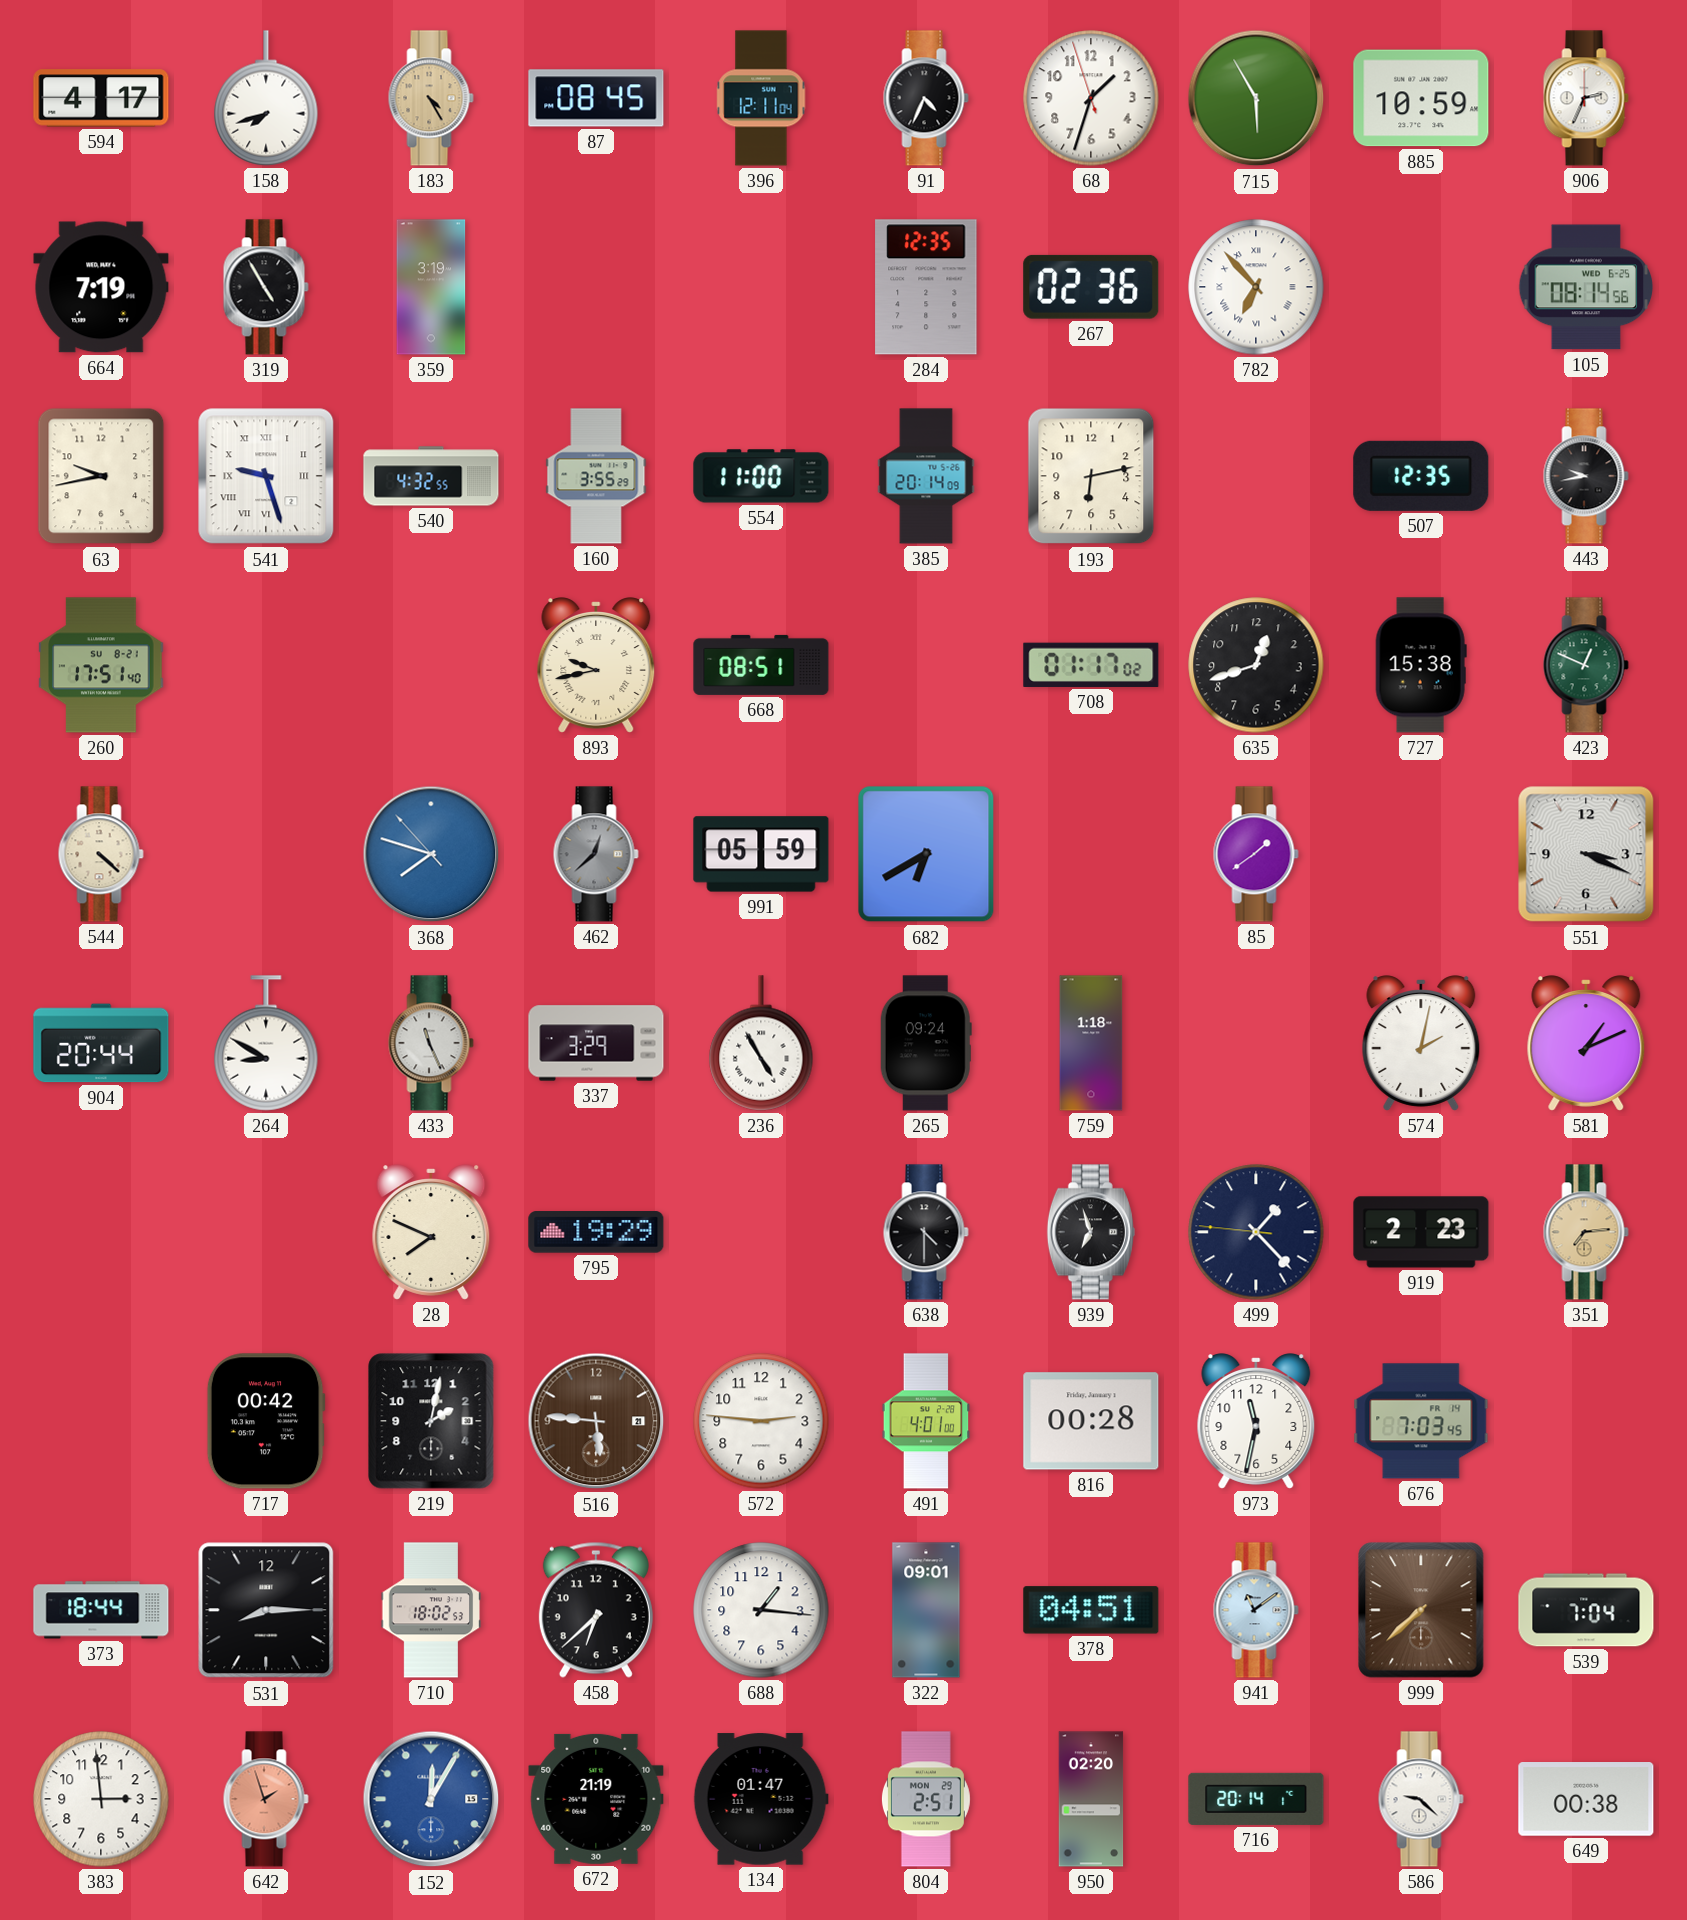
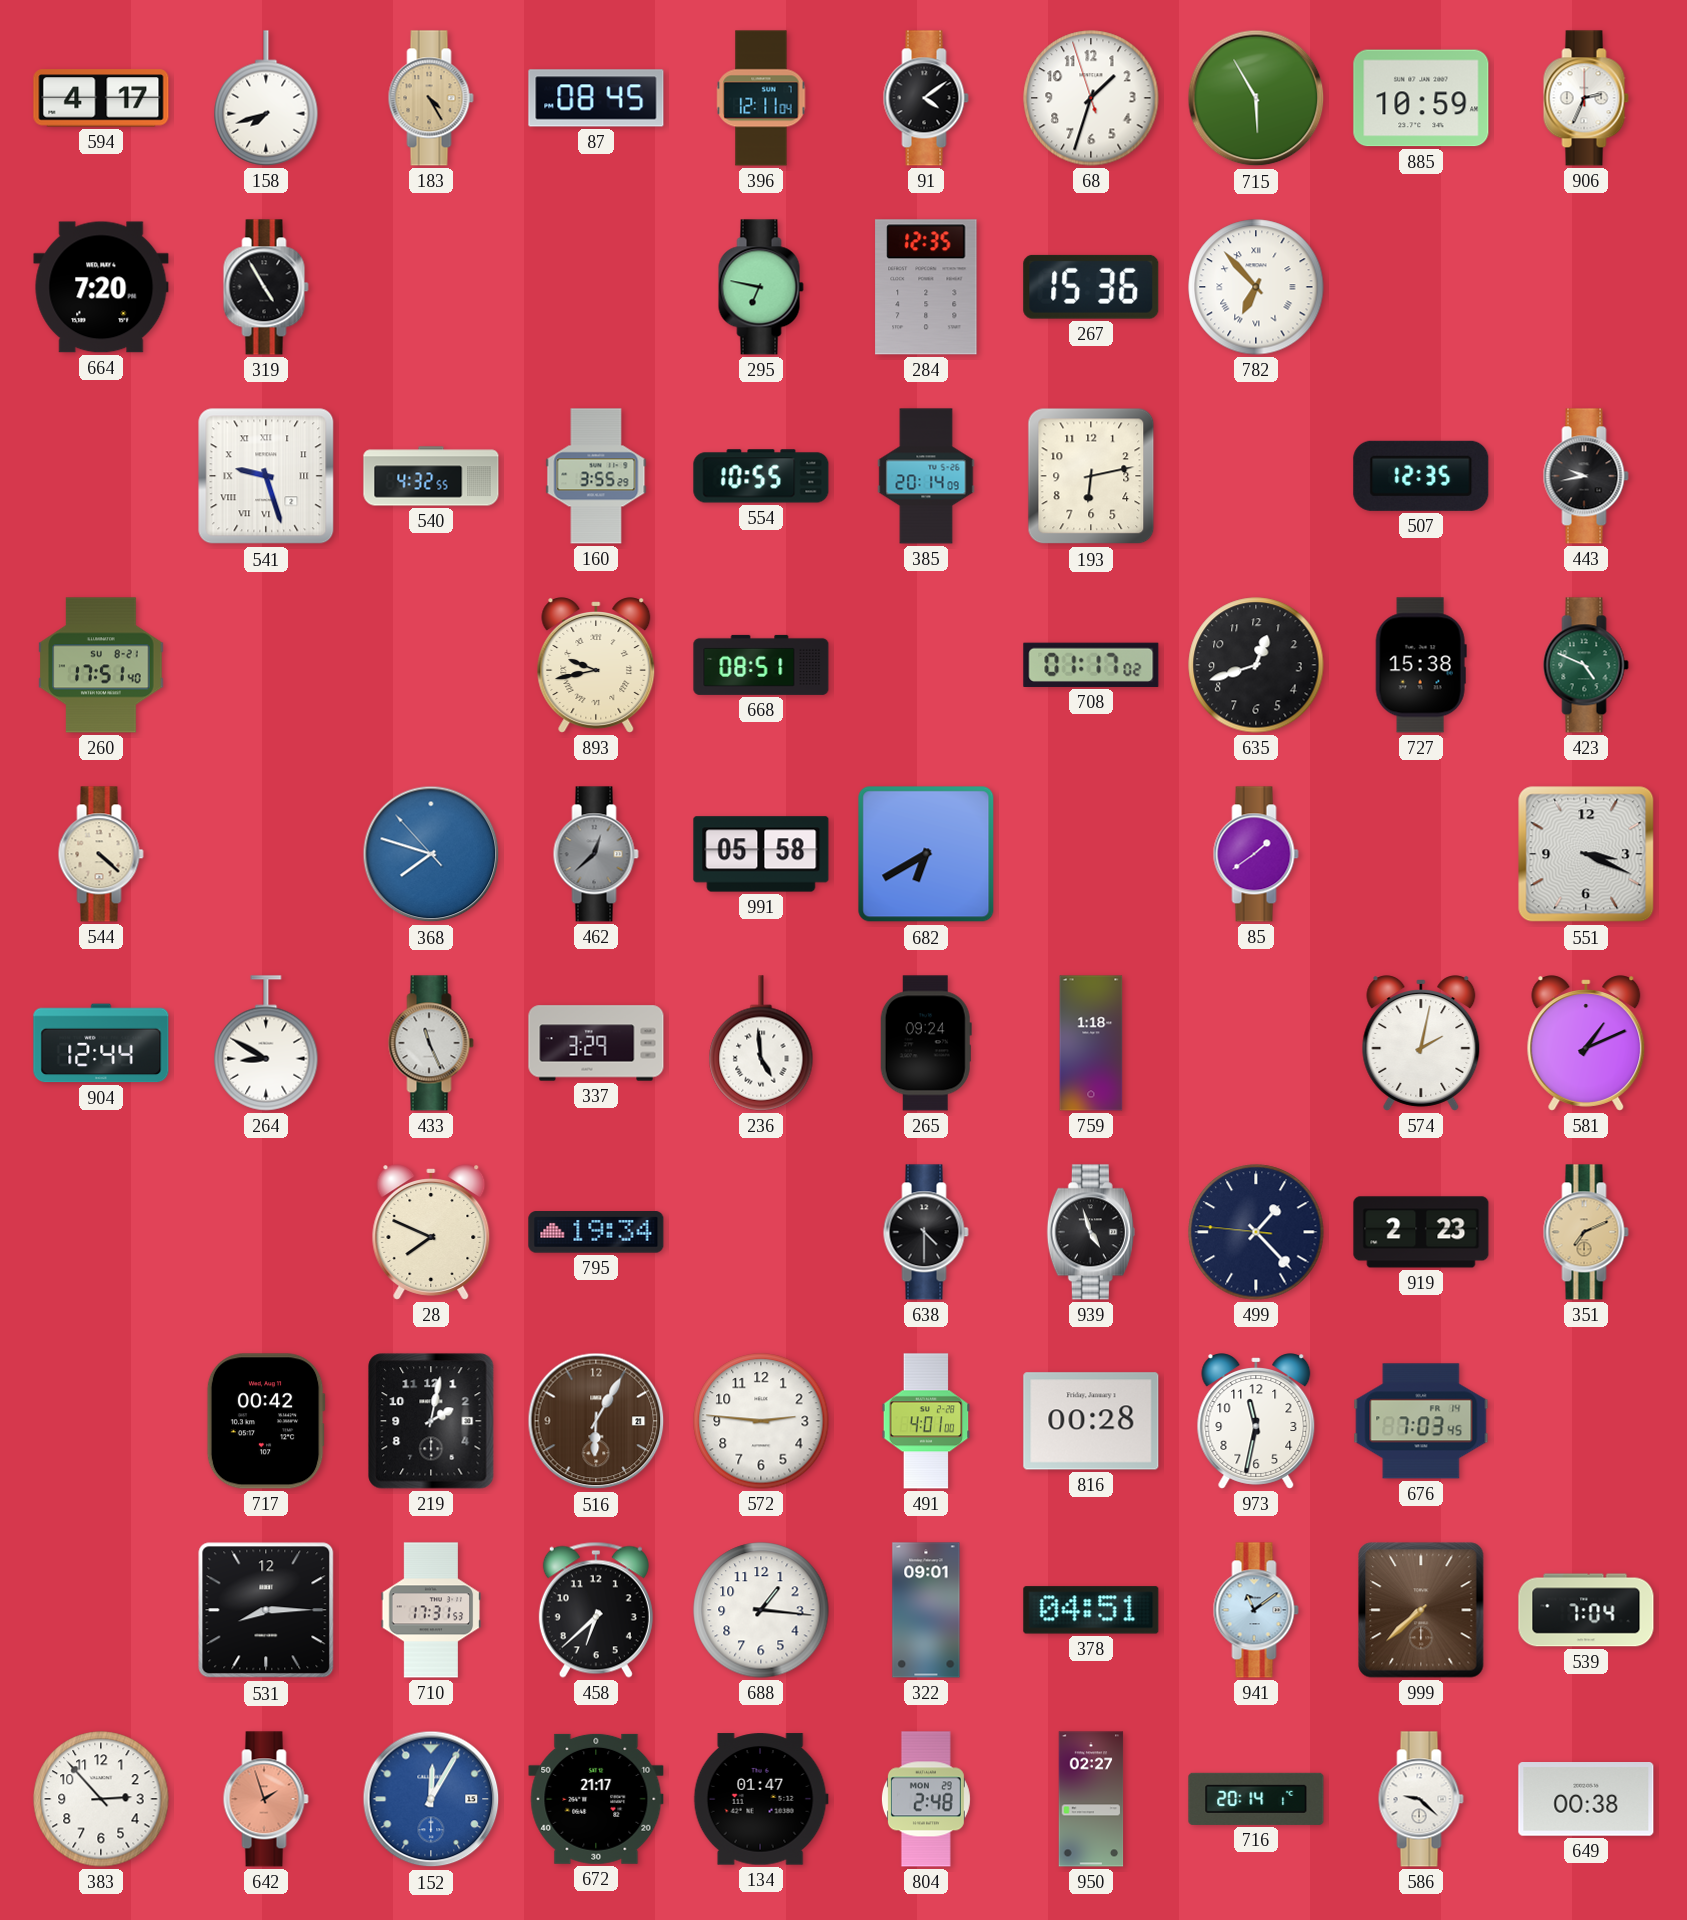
91: 4:34 -> 4:09 (926, 98)
664: 7:19 -> 7:20 (101, 287)
359: 3:19 -> none (431, 287)
295: none -> 6:47 (761, 287)
267: 02:36 -> 15:36 (1091, 287)
105: 08:14 -> none (1586, 287)
63: 9:43 -> none (101, 476)
554: 11:00 -> 10:55 (761, 476)
423: 12:49 -> 4:49 (1586, 665)
991: 05:59 -> 05:58 (761, 854)
904: 20:44 -> 12:44 (101, 1043)
236: 4:55 -> 4:59 (761, 1043)
795: 19:29 -> 19:34 (596, 1232)
939: 6:57 -> 4:57 (1091, 1232)
351: 7:14 -> 7:11 (1586, 1232)
516: 5:46 -> 6:05 (596, 1421)
373: 18:44 -> none (101, 1610)
710: 18:02 -> 17:31 (431, 1610)
383: 2:59 -> 2:53 (101, 1799)
672: 21:19 -> 21:17 (596, 1799)
804: 2:51 -> 2:48 (926, 1799)
950: 02:20 -> 02:27 (1091, 1799)
